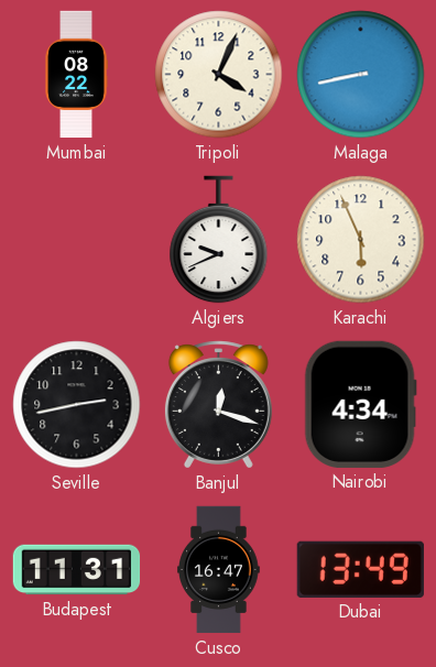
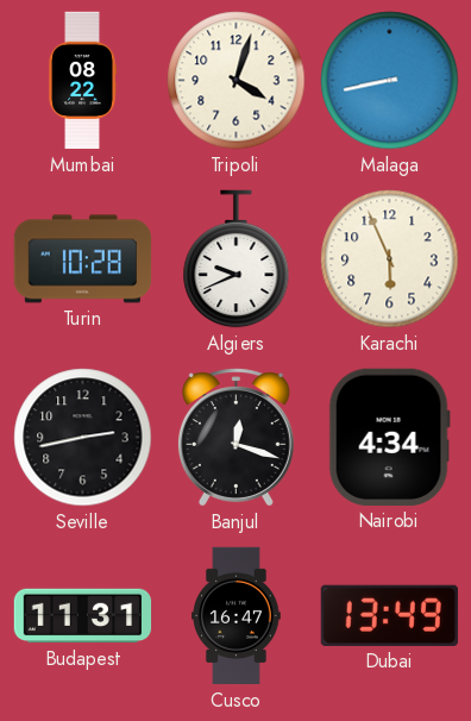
Tripoli: 4:04 -> 4:03 (237, 81)
Turin: none -> 10:28 (83, 259)
